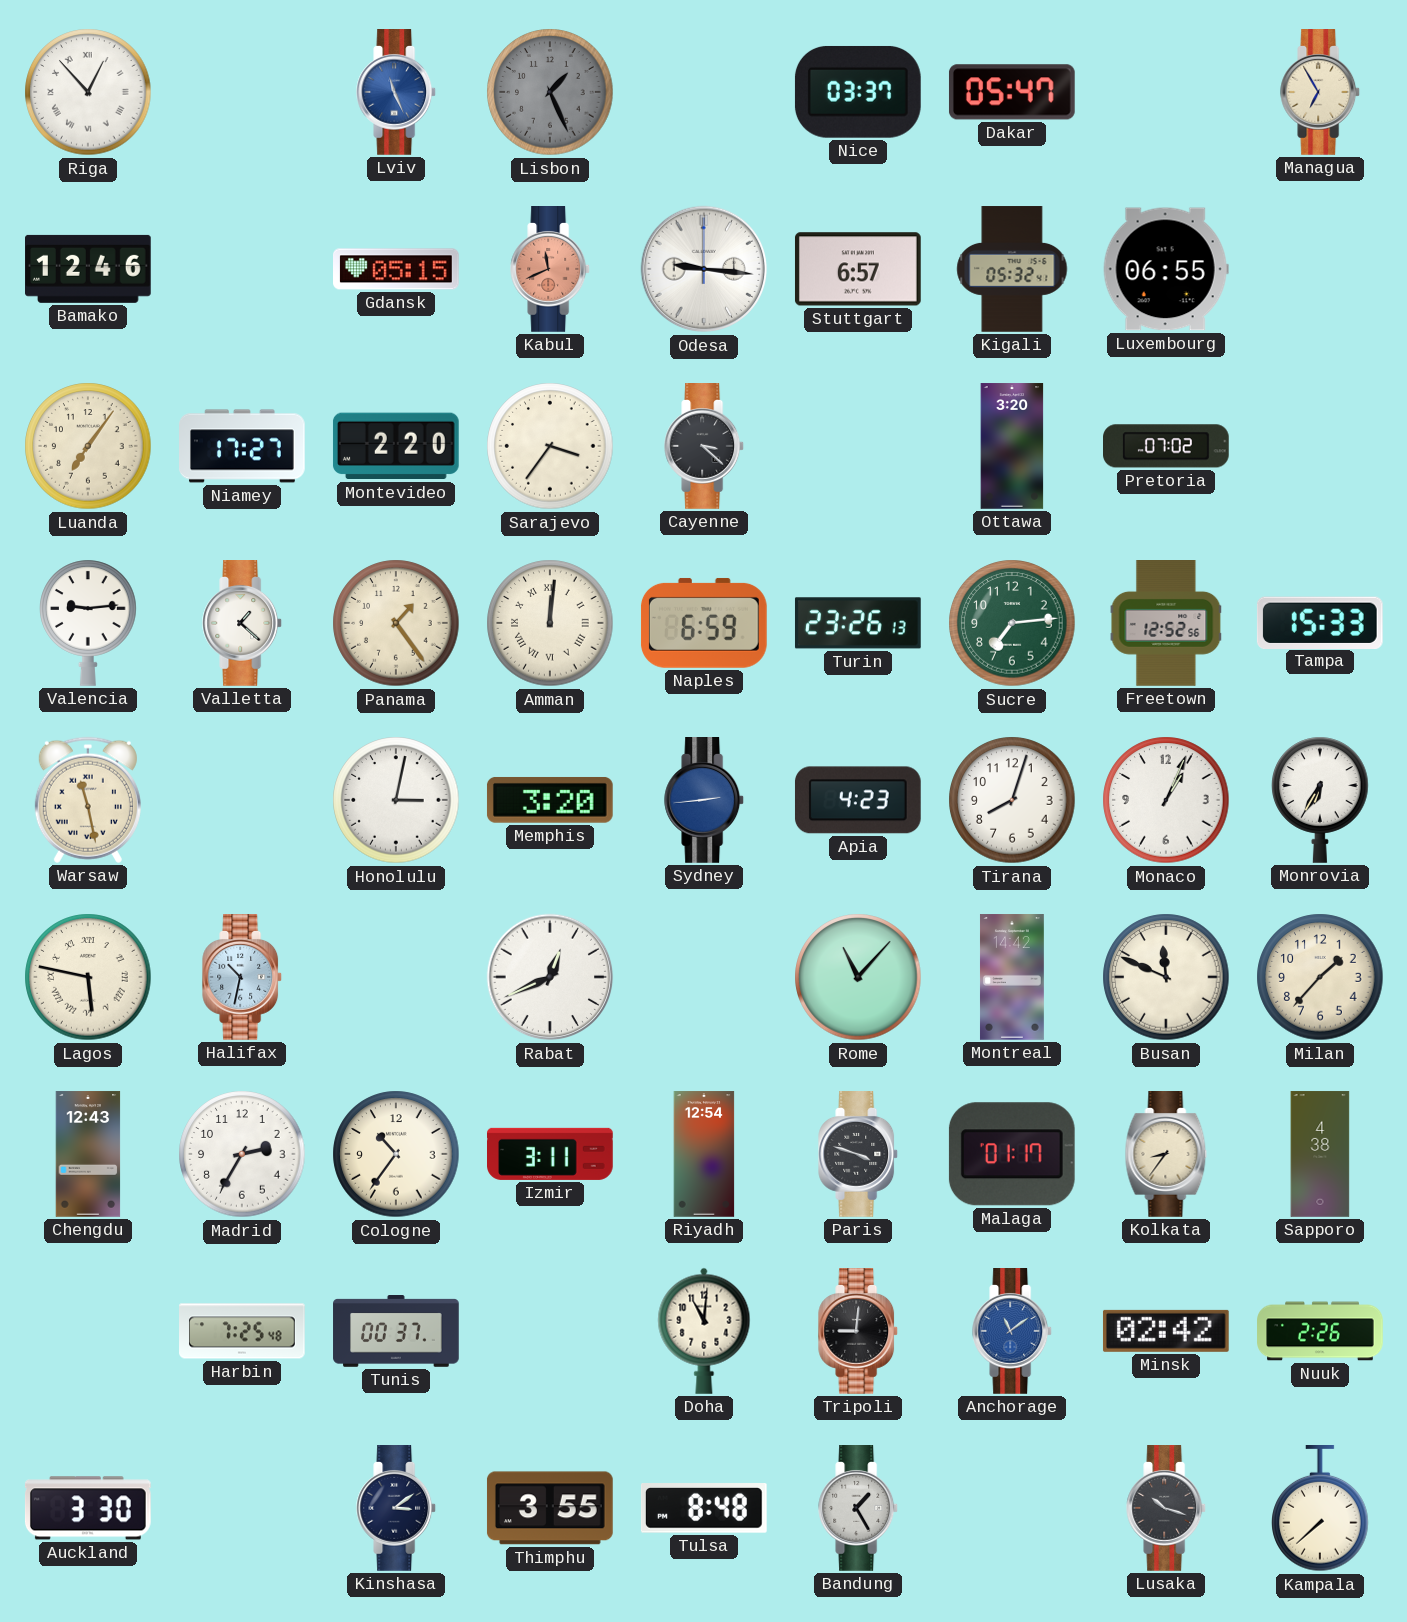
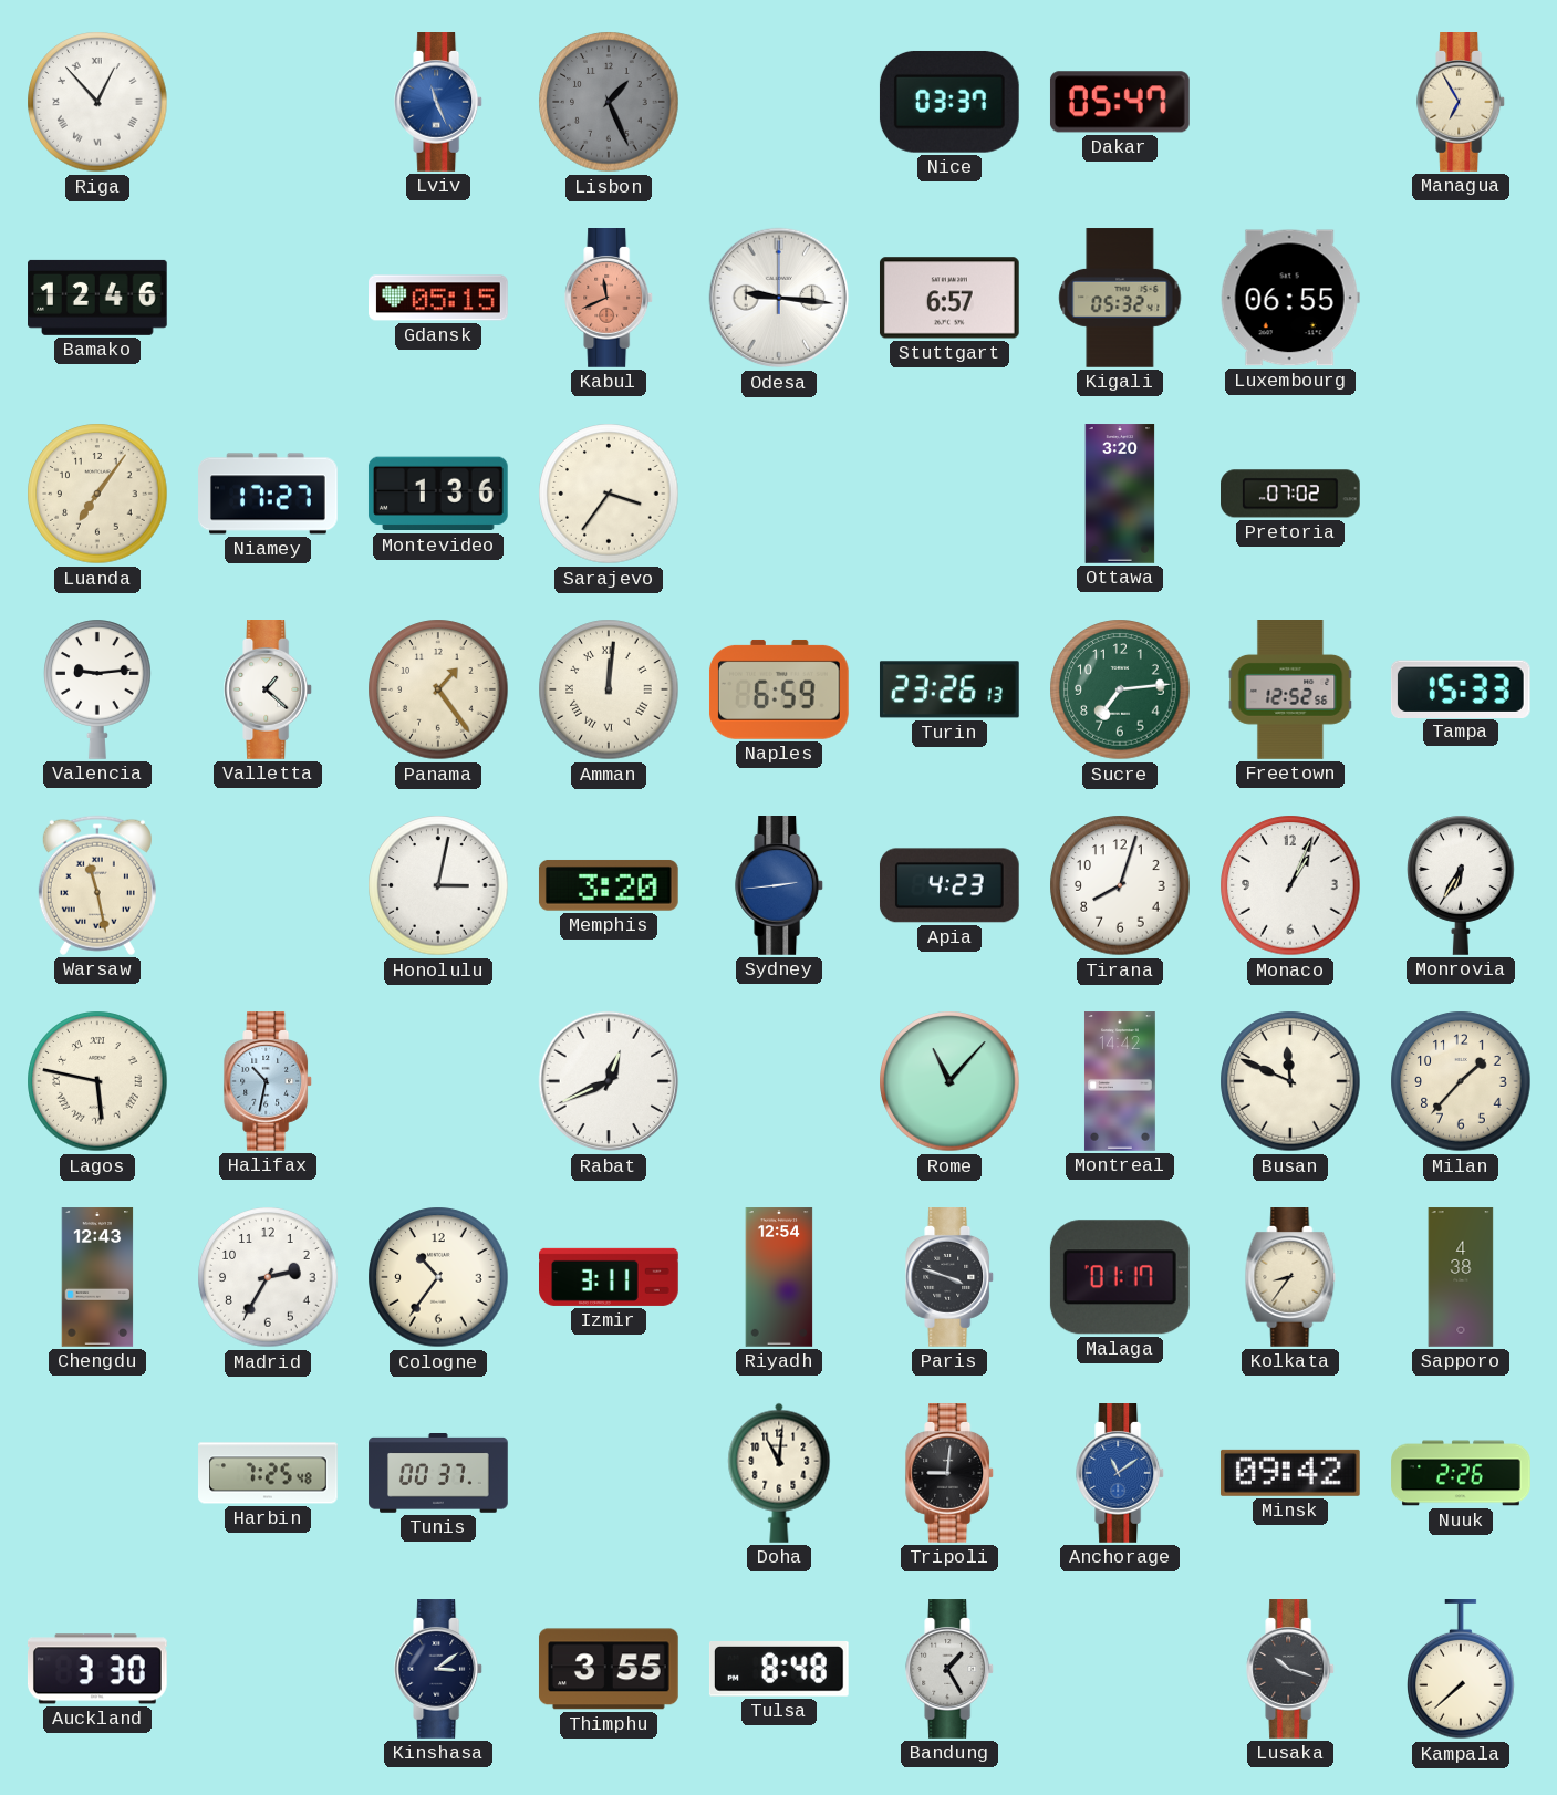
Montevideo: 2:20 -> 1:36 (438, 494)
Cayenne: 3:22 -> none (705, 447)
Minsk: 02:42 -> 09:42 (1290, 1473)
